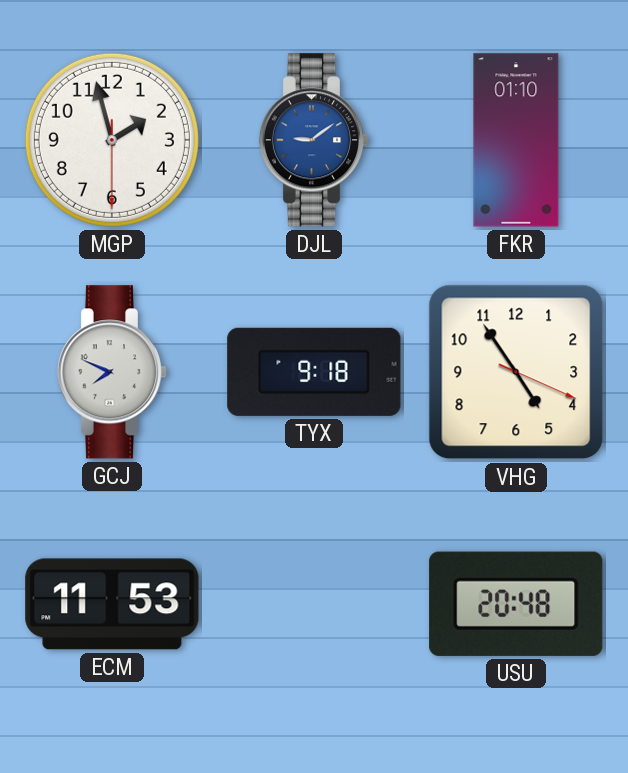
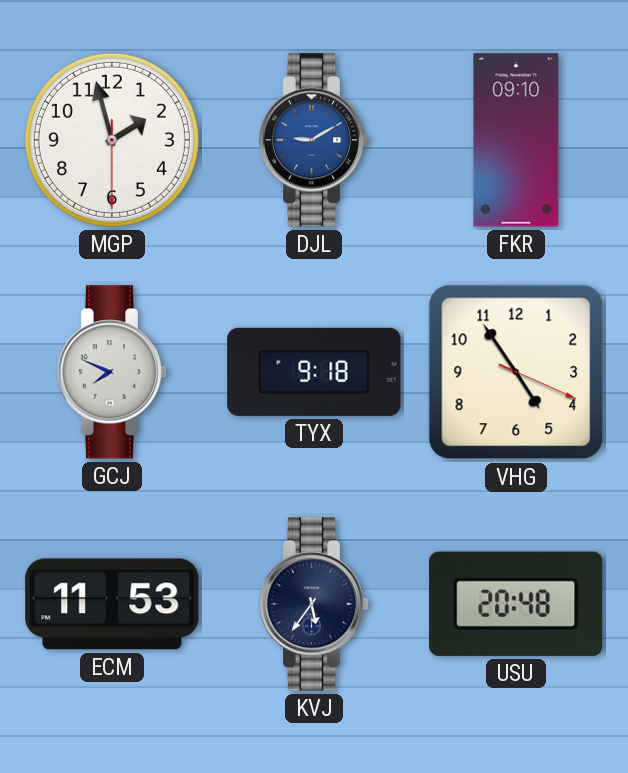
DJL: 9:09 -> 9:10 (314, 140)
FKR: 01:10 -> 09:10 (516, 140)
KVJ: none -> 5:36 (314, 604)
